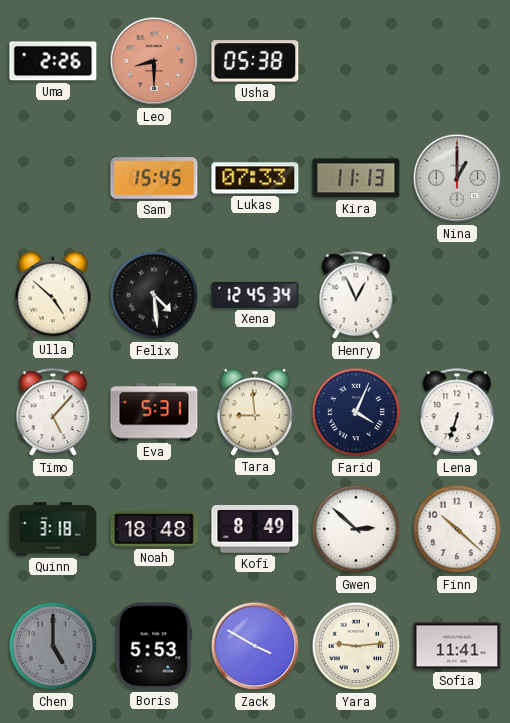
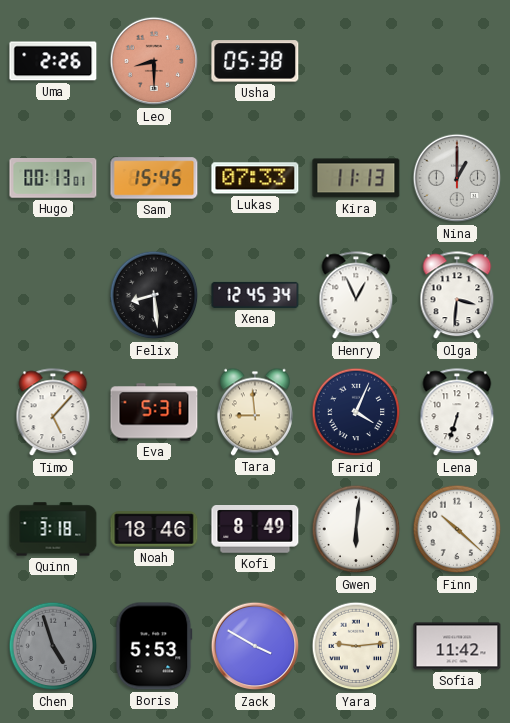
Hugo: none -> 00:13 (53, 179)
Ulla: 4:52 -> none (53, 295)
Felix: 4:29 -> 8:29 (154, 295)
Olga: none -> 3:31 (457, 296)
Noah: 18:48 -> 18:46 (154, 529)
Gwen: 2:52 -> 6:01 (356, 529)
Chen: 5:00 -> 4:57 (53, 646)
Sofia: 11:41 -> 11:42 (457, 646)
